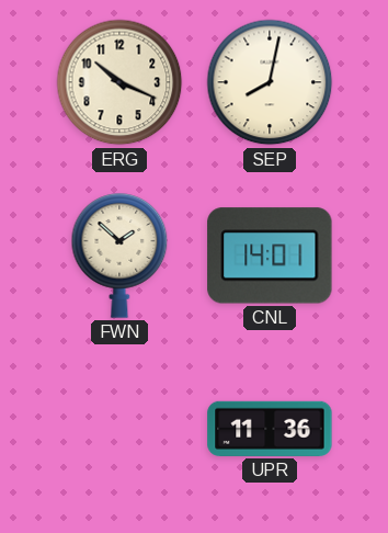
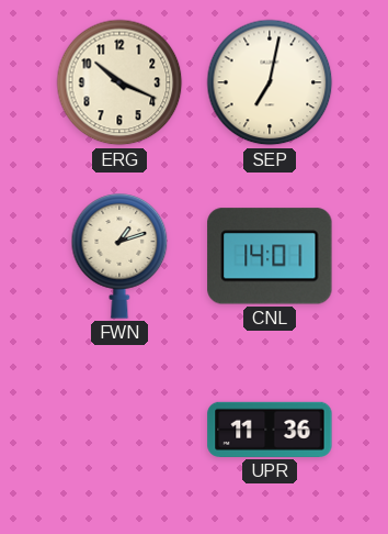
SEP: 8:02 -> 7:02 (270, 82)
FWN: 1:52 -> 1:12 (119, 256)
